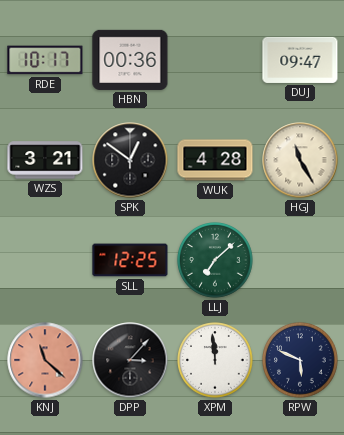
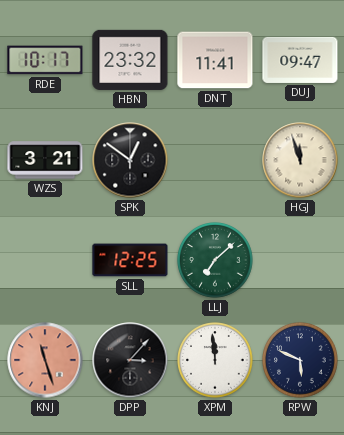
HBN: 00:36 -> 23:32 (130, 60)
DNT: none -> 11:41 (215, 60)
WUK: 4:28 -> none (215, 160)
HGJ: 11:25 -> 11:57 (300, 160)
KNJ: 11:22 -> 11:27 (45, 360)
